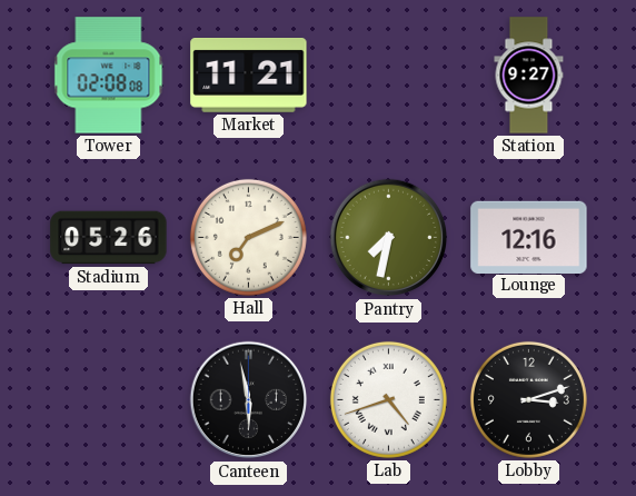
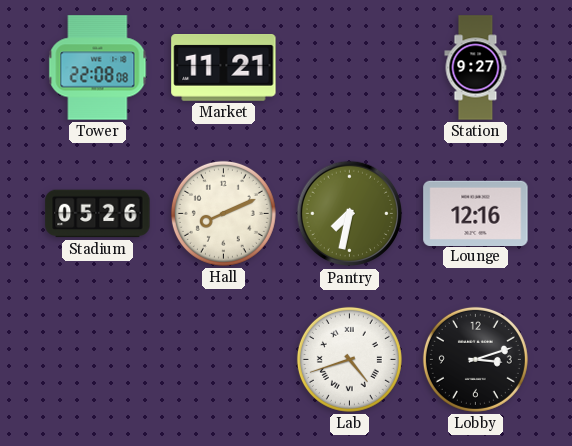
Tower: 02:08 -> 22:08 (98, 68)
Hall: 7:11 -> 8:11 (223, 213)
Canteen: 5:58 -> none (249, 400)
